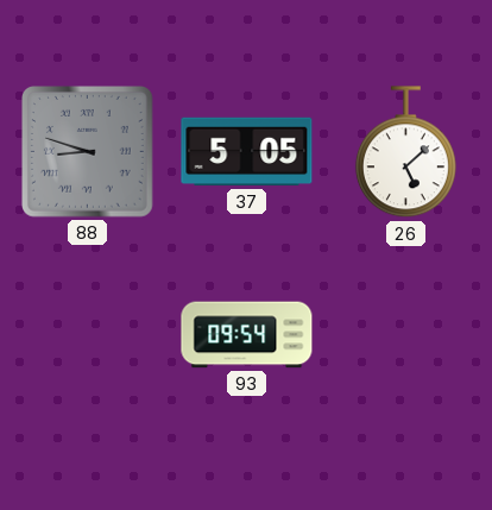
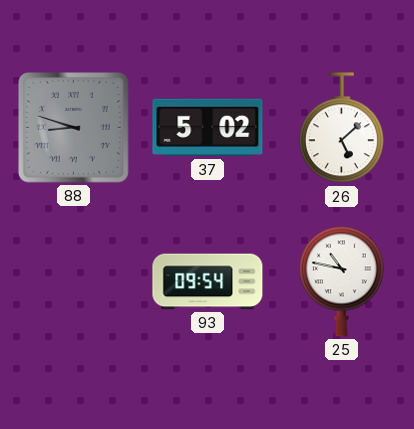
37: 5:05 -> 5:02 (208, 128)
25: none -> 10:47 (341, 281)
